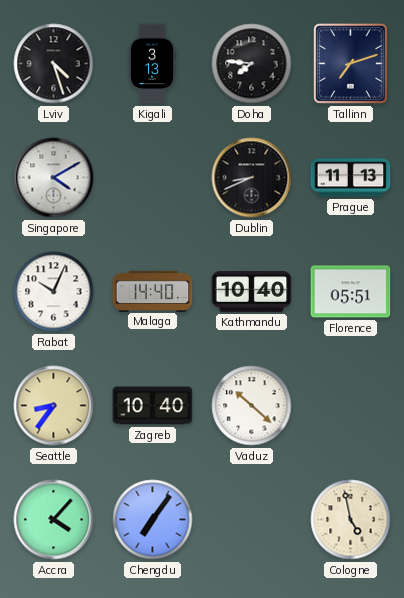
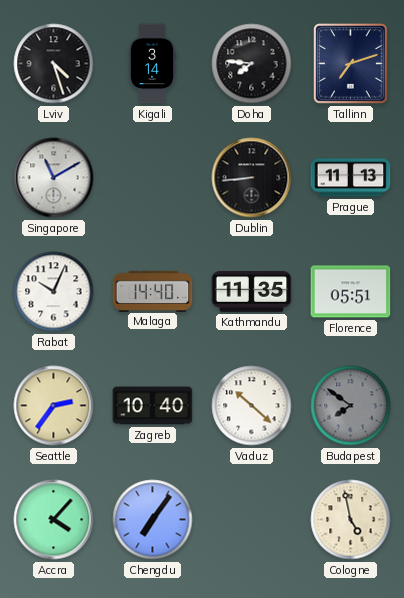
Kigali: 3:13 -> 3:14 (152, 64)
Singapore: 4:10 -> 11:10 (54, 178)
Dublin: 8:41 -> 8:44 (252, 178)
Kathmandu: 10:40 -> 11:35 (252, 292)
Seattle: 8:36 -> 2:36 (54, 406)
Budapest: none -> 7:51 (351, 406)
